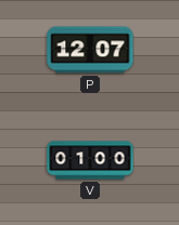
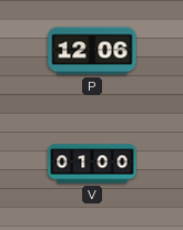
P: 12:07 -> 12:06 (92, 51)
